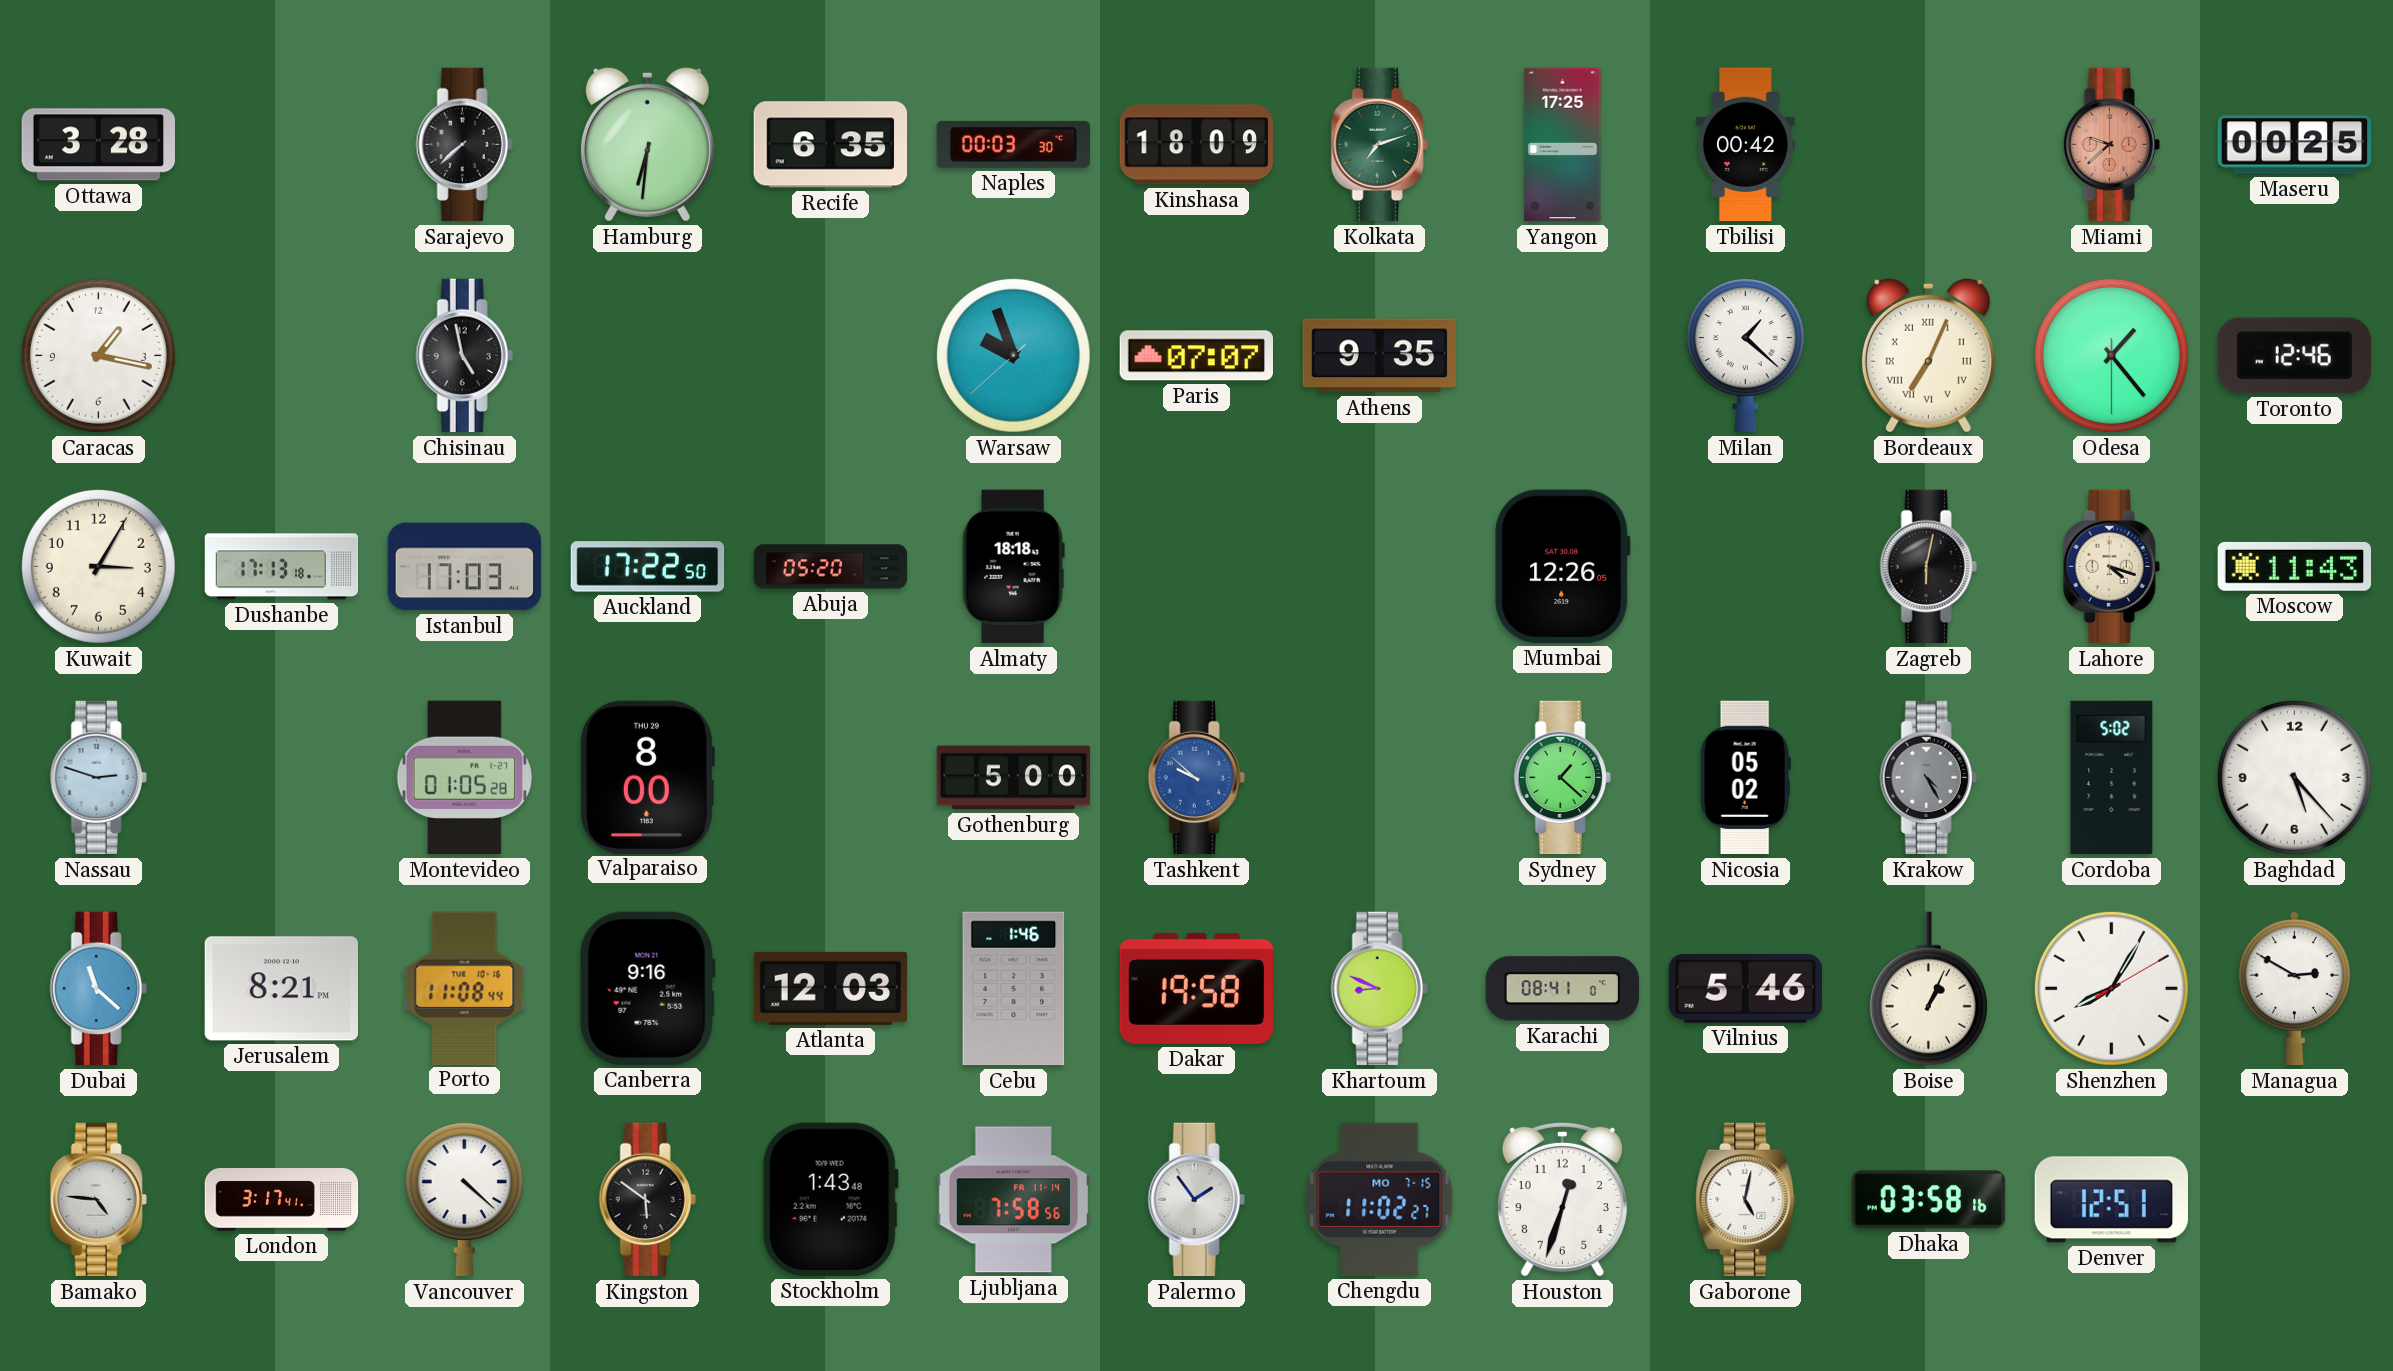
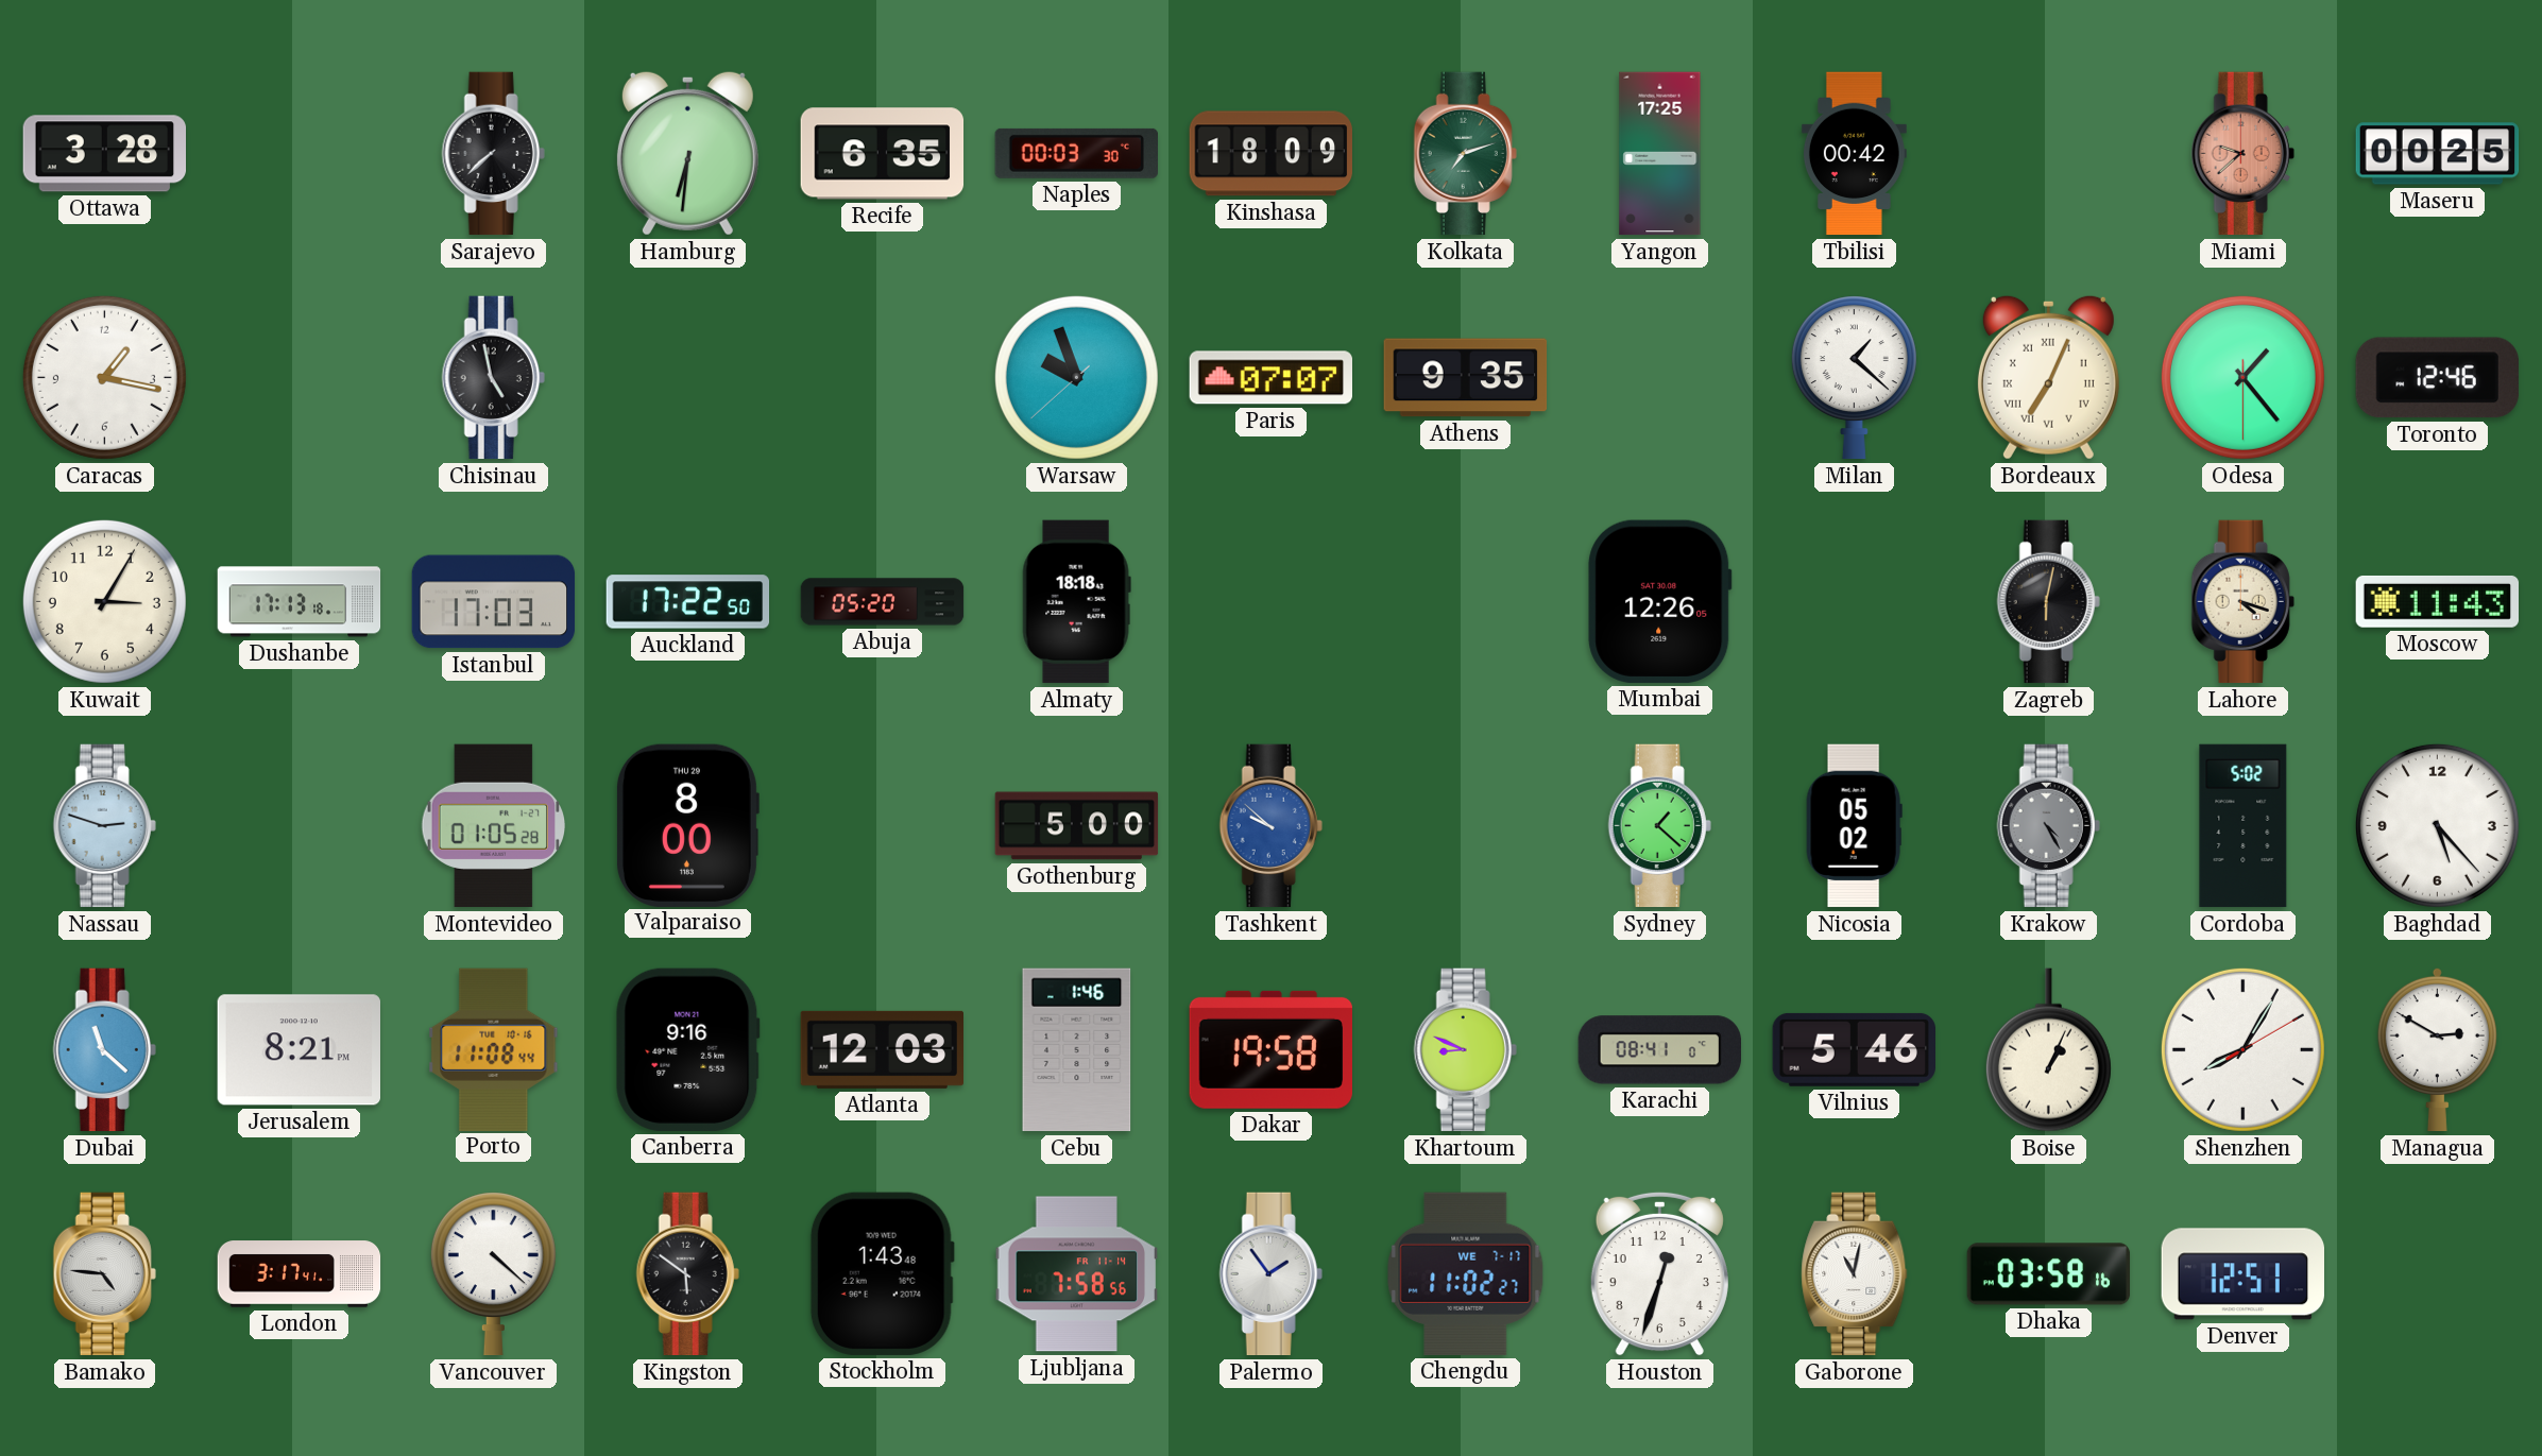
Chengdu date: MO 7-15 -> WE 7-17 (1466, 1273)
Gaborone: 5:02 -> 11:02 (1855, 1274)
